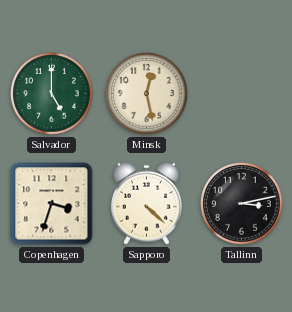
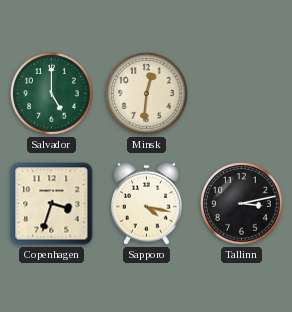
Minsk: 12:28 -> 12:31 (147, 94)
Sapporo: 4:22 -> 4:17 (146, 203)
